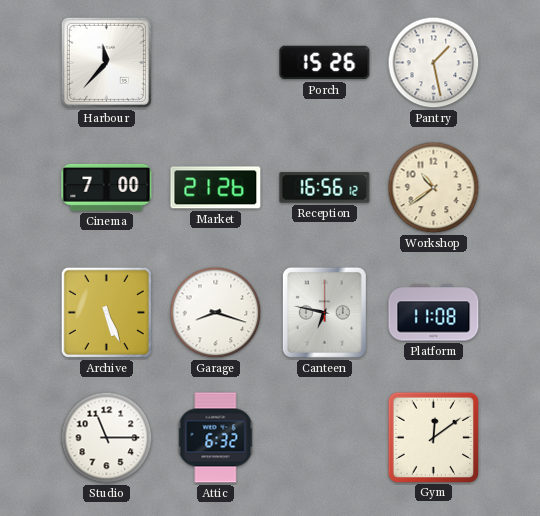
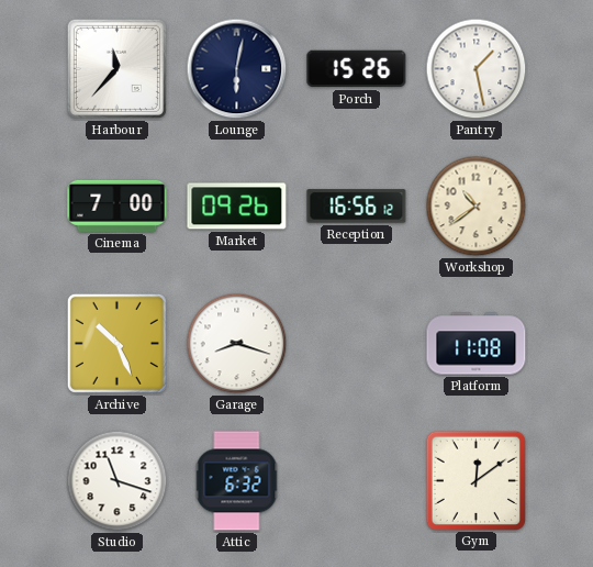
Lounge: none -> 6:02 (237, 69)
Market: 21:26 -> 09:26 (237, 207)
Archive: 5:26 -> 10:26 (116, 343)
Canteen: 6:47 -> none (324, 312)
Studio: 11:15 -> 11:18 (118, 481)
